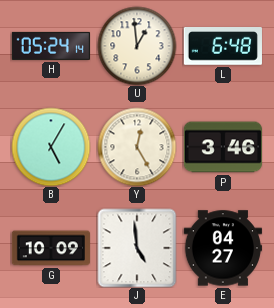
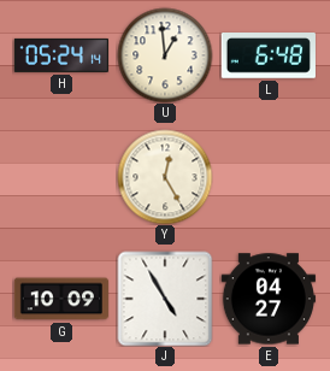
B: 5:05 -> none (51, 147)
P: 3:46 -> none (223, 147)
J: 4:59 -> 4:55 (165, 299)
